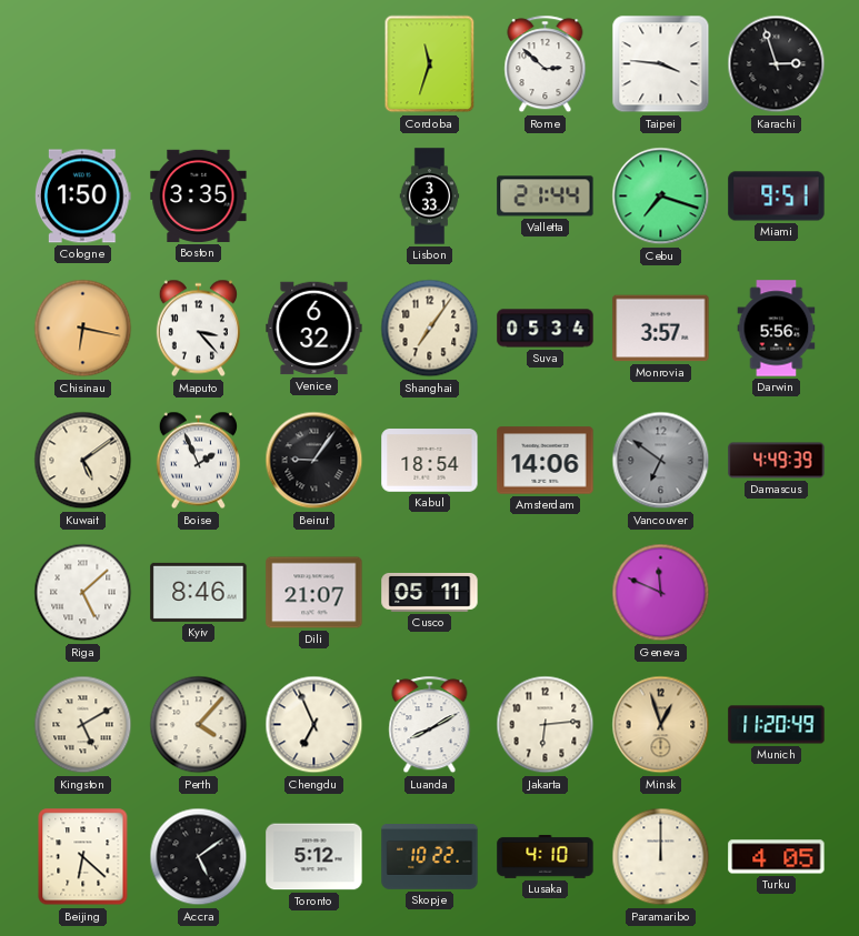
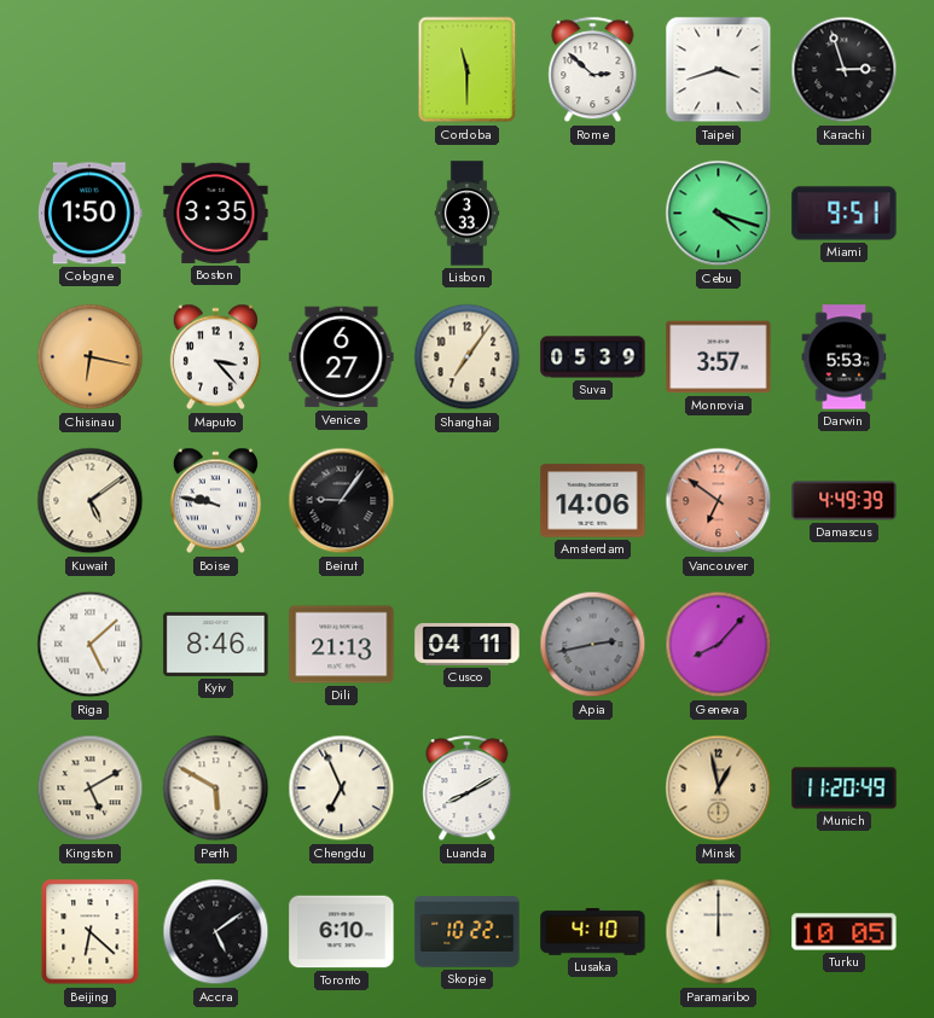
Cordoba: 11:33 -> 11:30 (468, 70)
Taipei: 3:46 -> 3:42 (719, 70)
Valletta: 21:44 -> none (546, 197)
Cebu: 7:18 -> 4:18 (719, 214)
Venice: 6:32 -> 6:27 (342, 357)
Suva: 05:34 -> 05:39 (593, 357)
Darwin: 5:56 -> 5:53 (845, 357)
Boise: 1:56 -> 9:47 (215, 501)
Kabul: 18:54 -> none (430, 461)
Vancouver dial: grey -> salmon (719, 501)
Dili: 21:07 -> 21:13 (342, 645)
Cusco: 05:11 -> 04:11 (468, 644)
Apia: none -> 2:43 (593, 645)
Geneva: 11:49 -> 8:07 (719, 645)
Perth: 4:07 -> 5:50 (216, 789)
Jakarta: 6:14 -> none (546, 725)
Minsk: 12:57 -> 12:58 (719, 789)
Toronto: 5:12 -> 6:10 (342, 932)
Turku: 4:05 -> 10:05 (845, 932)
